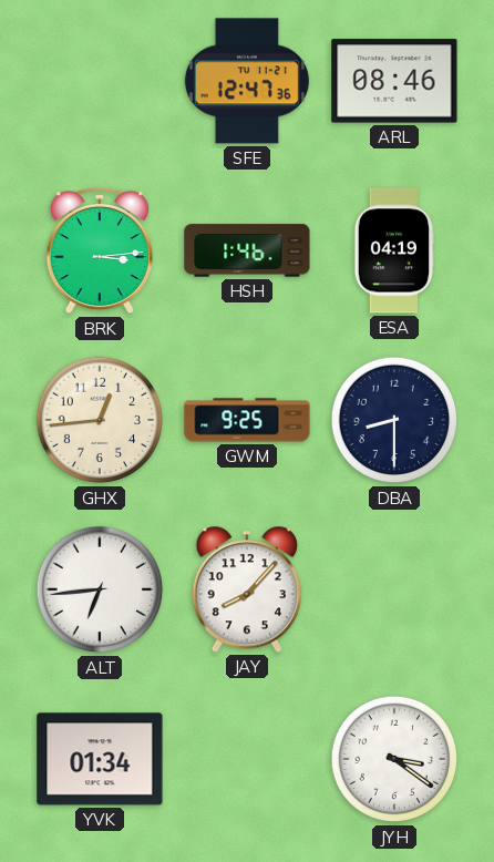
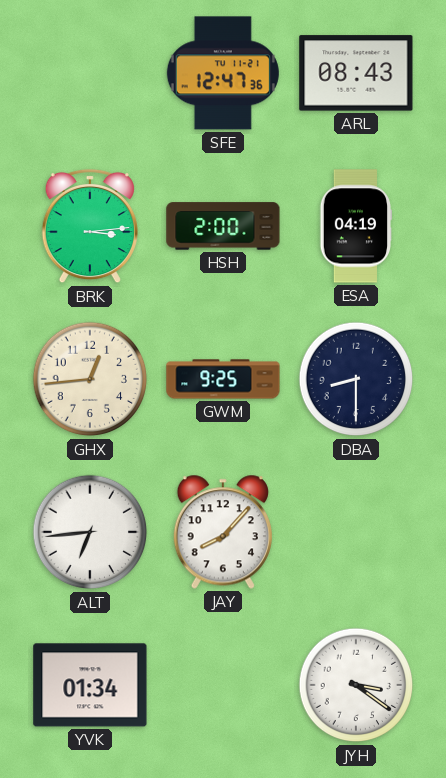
ARL: 08:46 -> 08:43 (356, 73)
HSH: 1:46 -> 2:00 (223, 226)
